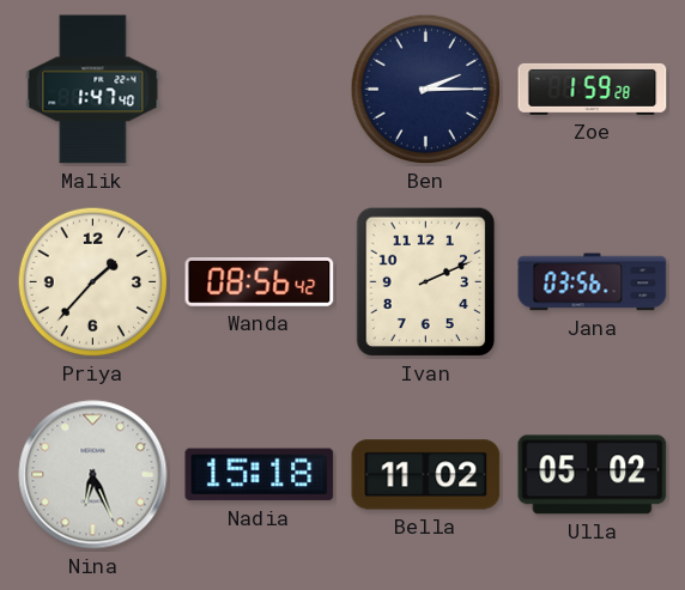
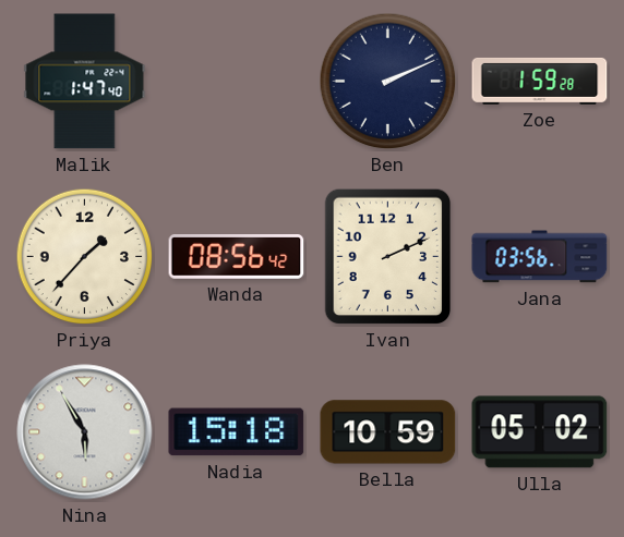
Ben: 2:15 -> 2:11 (388, 82)
Nina: 6:26 -> 5:55 (85, 432)
Bella: 11:02 -> 10:59 (388, 432)
